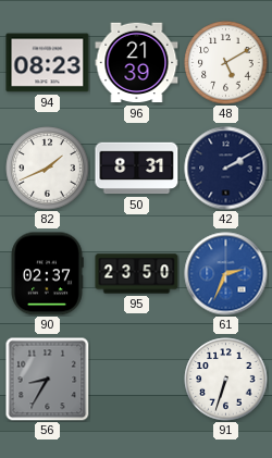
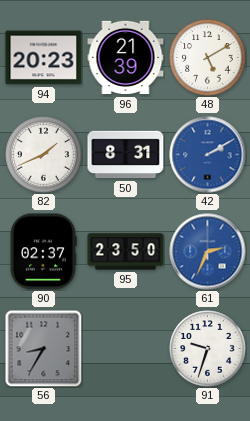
94: 08:23 -> 20:23 (44, 58)
42 dial: navy -> blue (208, 155)
91: 6:33 -> 9:33 (208, 349)
